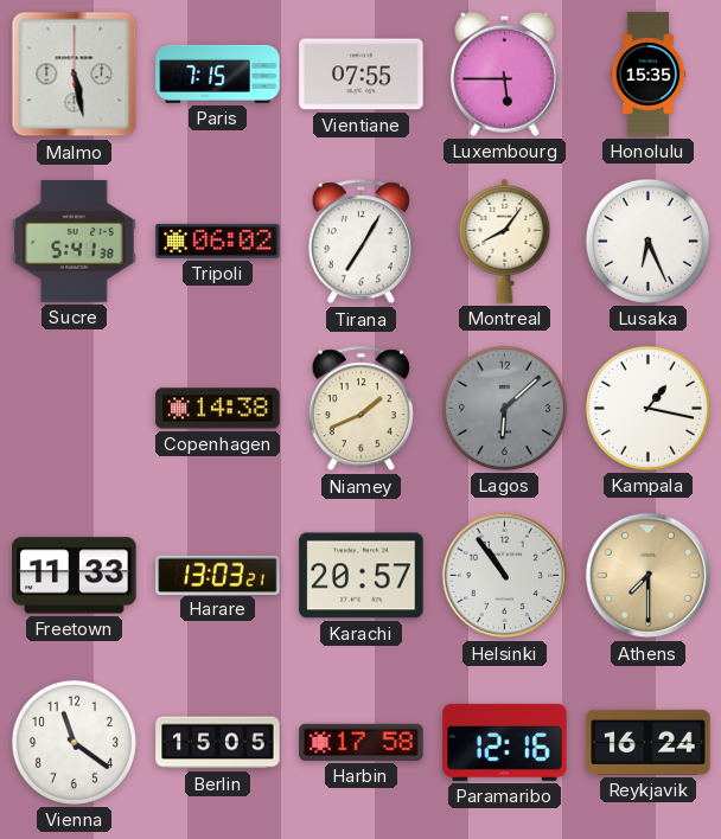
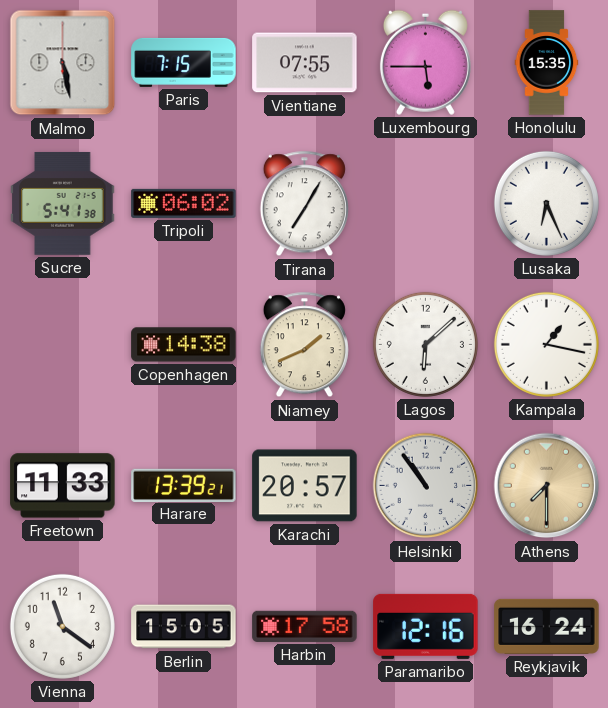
Montreal: 8:06 -> none (505, 241)
Lagos dial: grey -> white (425, 344)
Harare: 13:03 -> 13:39 (184, 485)
